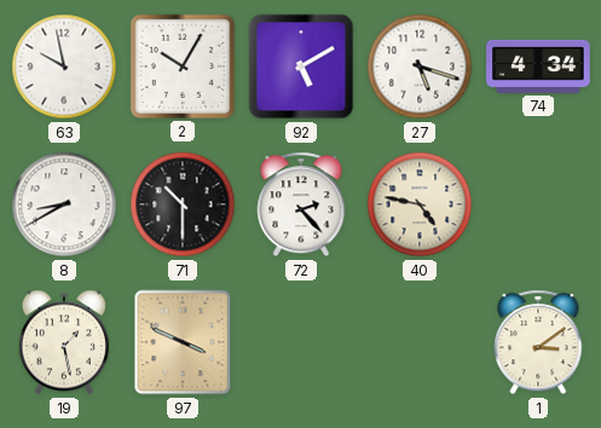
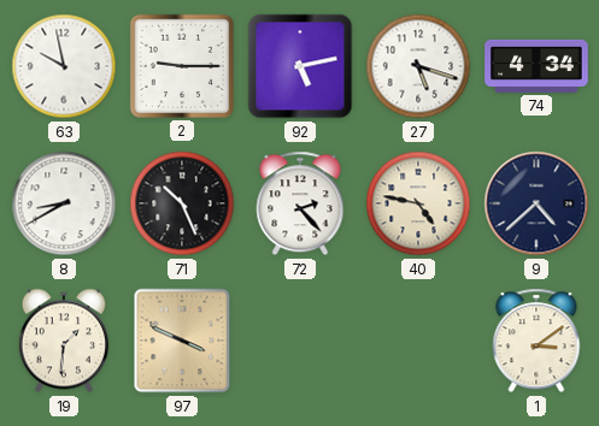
2: 10:05 -> 9:15 (182, 66)
92: 5:10 -> 5:13 (300, 66)
71: 10:30 -> 10:26 (182, 203)
9: none -> 4:38 (536, 203)
19: 1:28 -> 1:31 (64, 341)
